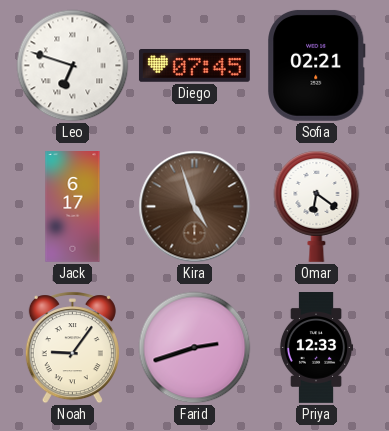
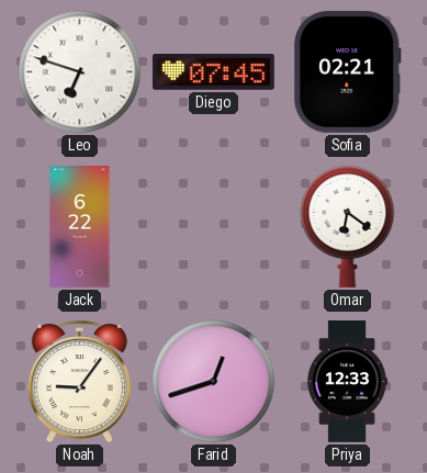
Jack: 6:17 -> 6:22 (80, 227)
Kira: 4:57 -> none (195, 207)
Farid: 2:42 -> 12:42 (214, 382)
